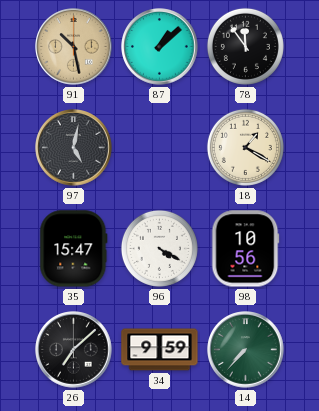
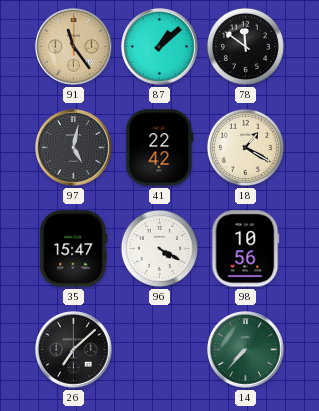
91: 10:28 -> 11:24 (74, 47)
78: 11:54 -> 11:51 (245, 46)
41: none -> 22:42 (160, 148)
34: 9:59 -> none (160, 350)
